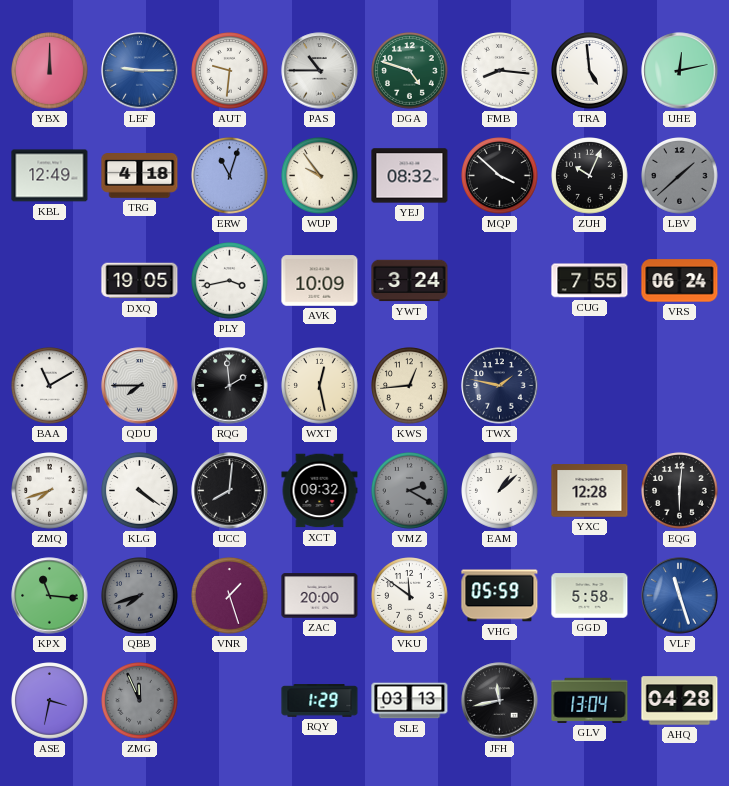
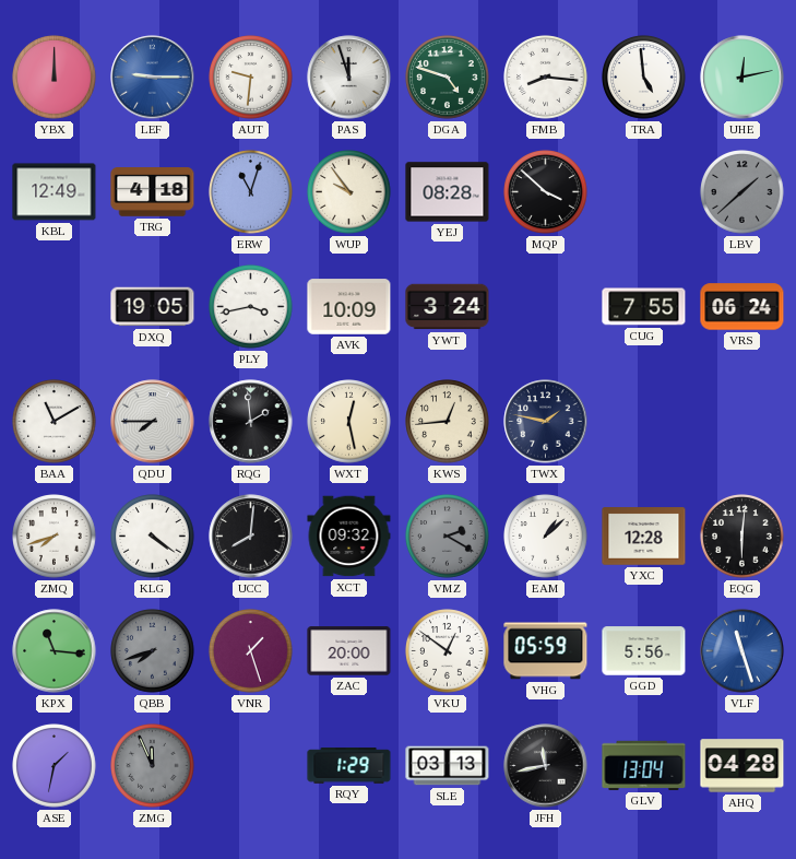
PAS: 10:45 -> 11:57 (349, 78)
YEJ: 08:32 -> 08:28 (448, 192)
ZUH: 10:04 -> none (590, 176)
VKU: 11:51 -> 12:51 (448, 651)
GGD: 5:58 -> 5:56 (644, 651)
ASE: 3:32 -> 1:32 (55, 766)
